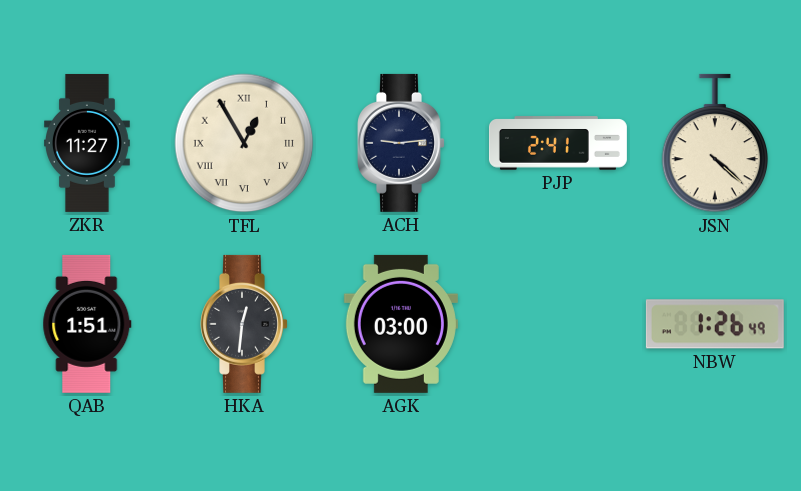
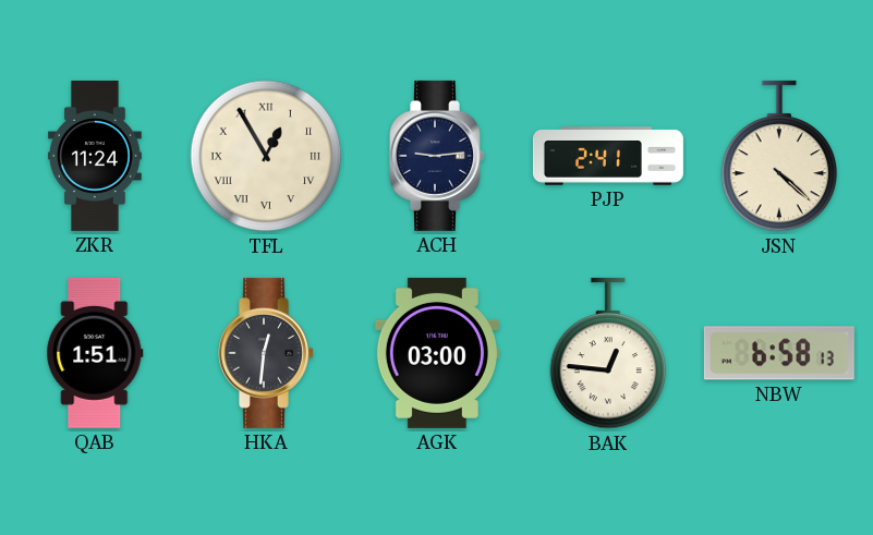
ZKR: 11:27 -> 11:24 (96, 156)
BAK: none -> 12:46 (608, 353)
NBW: 1:26 -> 6:58 (779, 353)
